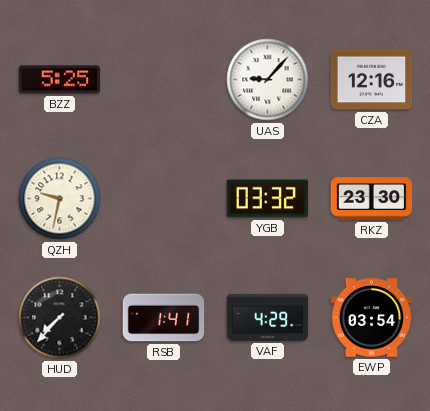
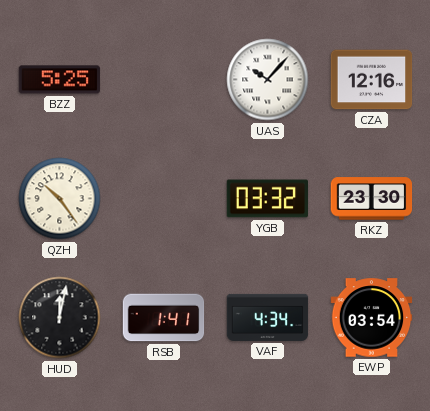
UAS: 9:07 -> 10:07 (268, 80)
QZH: 9:32 -> 10:24 (60, 199)
HUD: 7:37 -> 12:02 (60, 318)
VAF: 4:29 -> 4:34 (268, 317)
